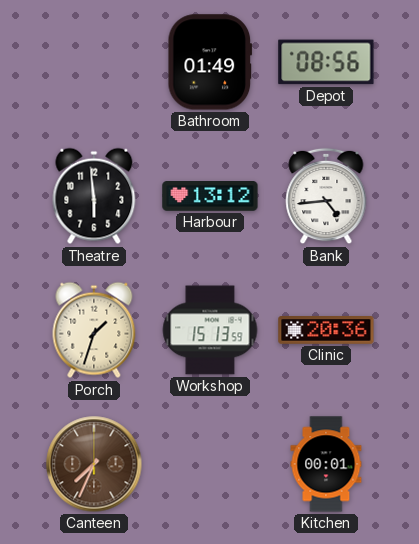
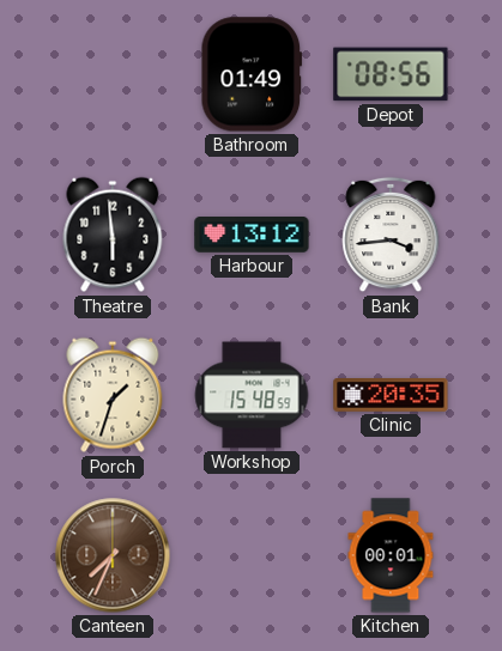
Bank: 4:44 -> 3:44 (391, 235)
Workshop: 15:13 -> 15:48 (252, 395)
Clinic: 20:36 -> 20:35 (391, 396)
